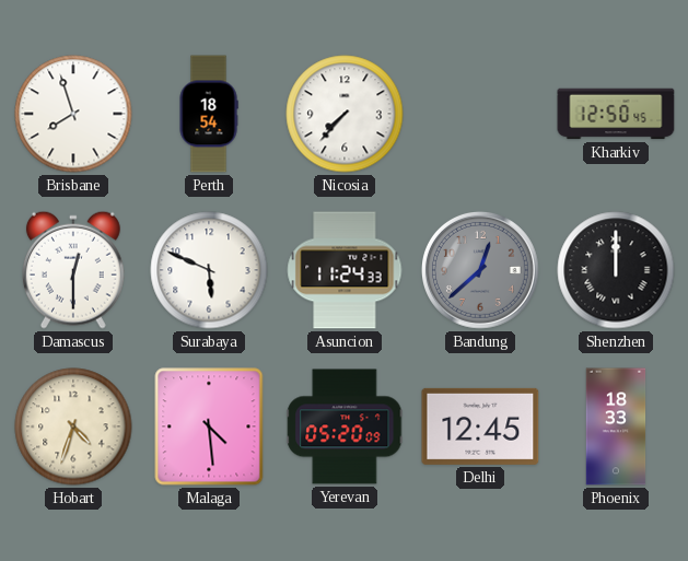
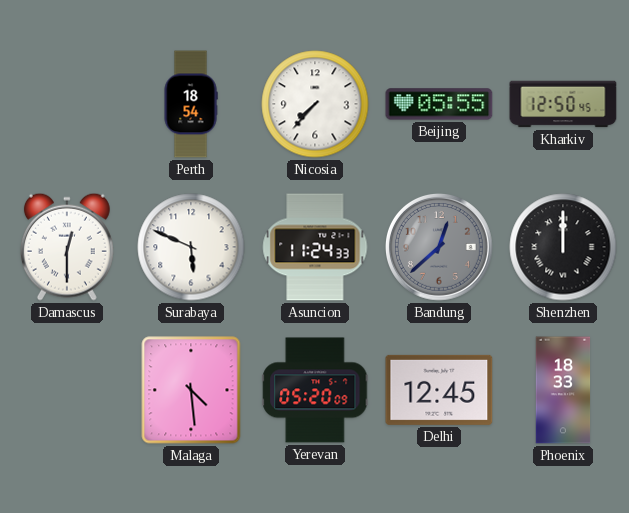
Brisbane: 7:57 -> none (73, 114)
Beijing: none -> 05:55 (439, 104)
Hobart: 4:33 -> none (73, 426)
